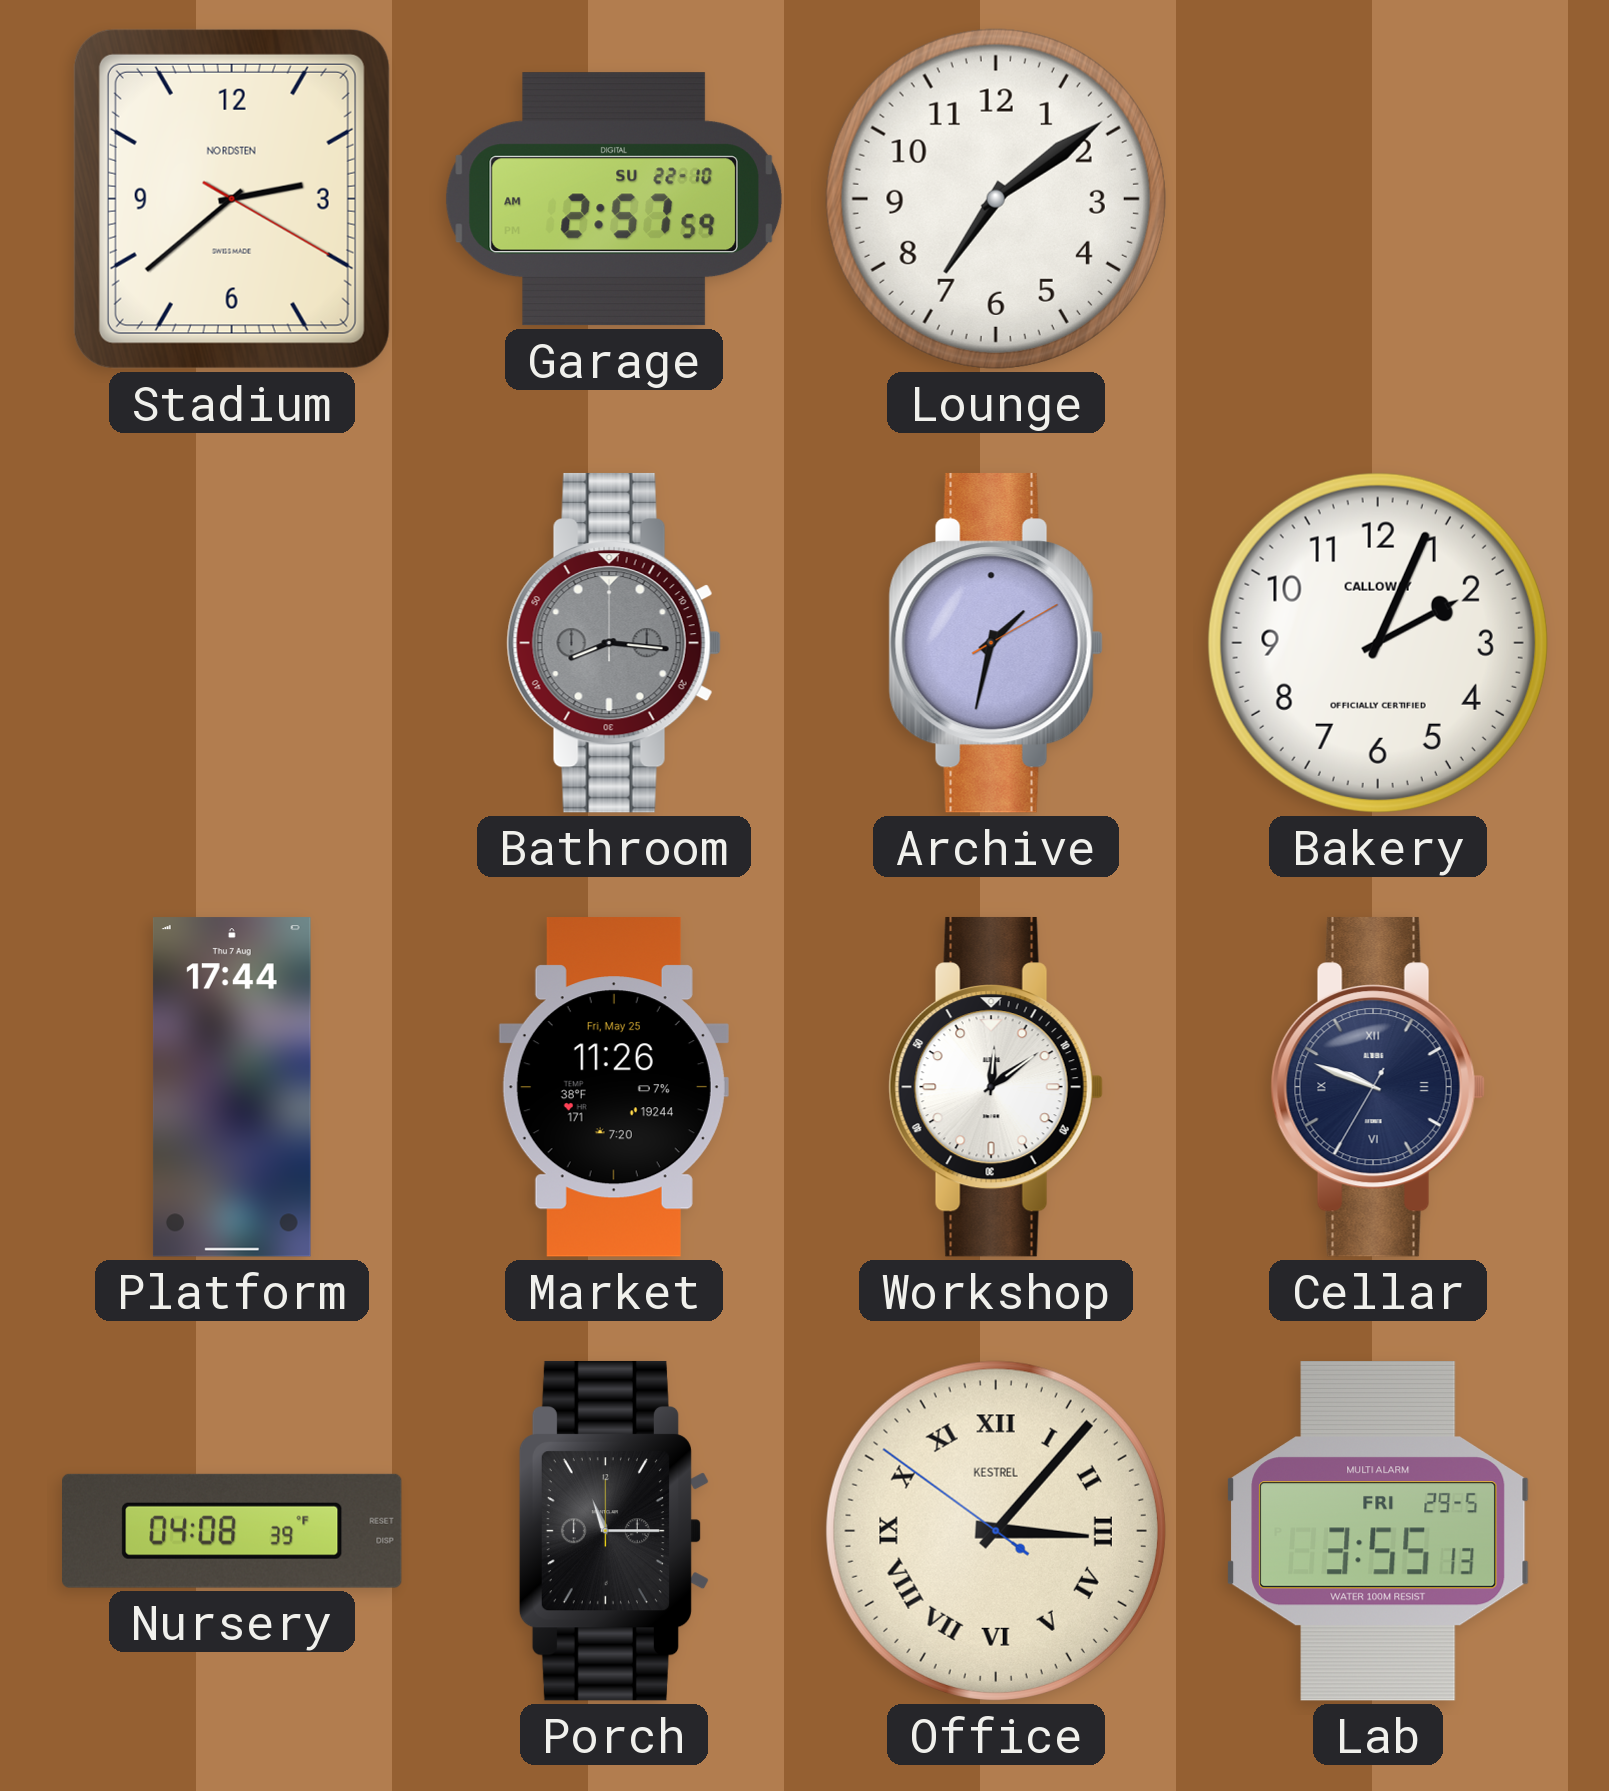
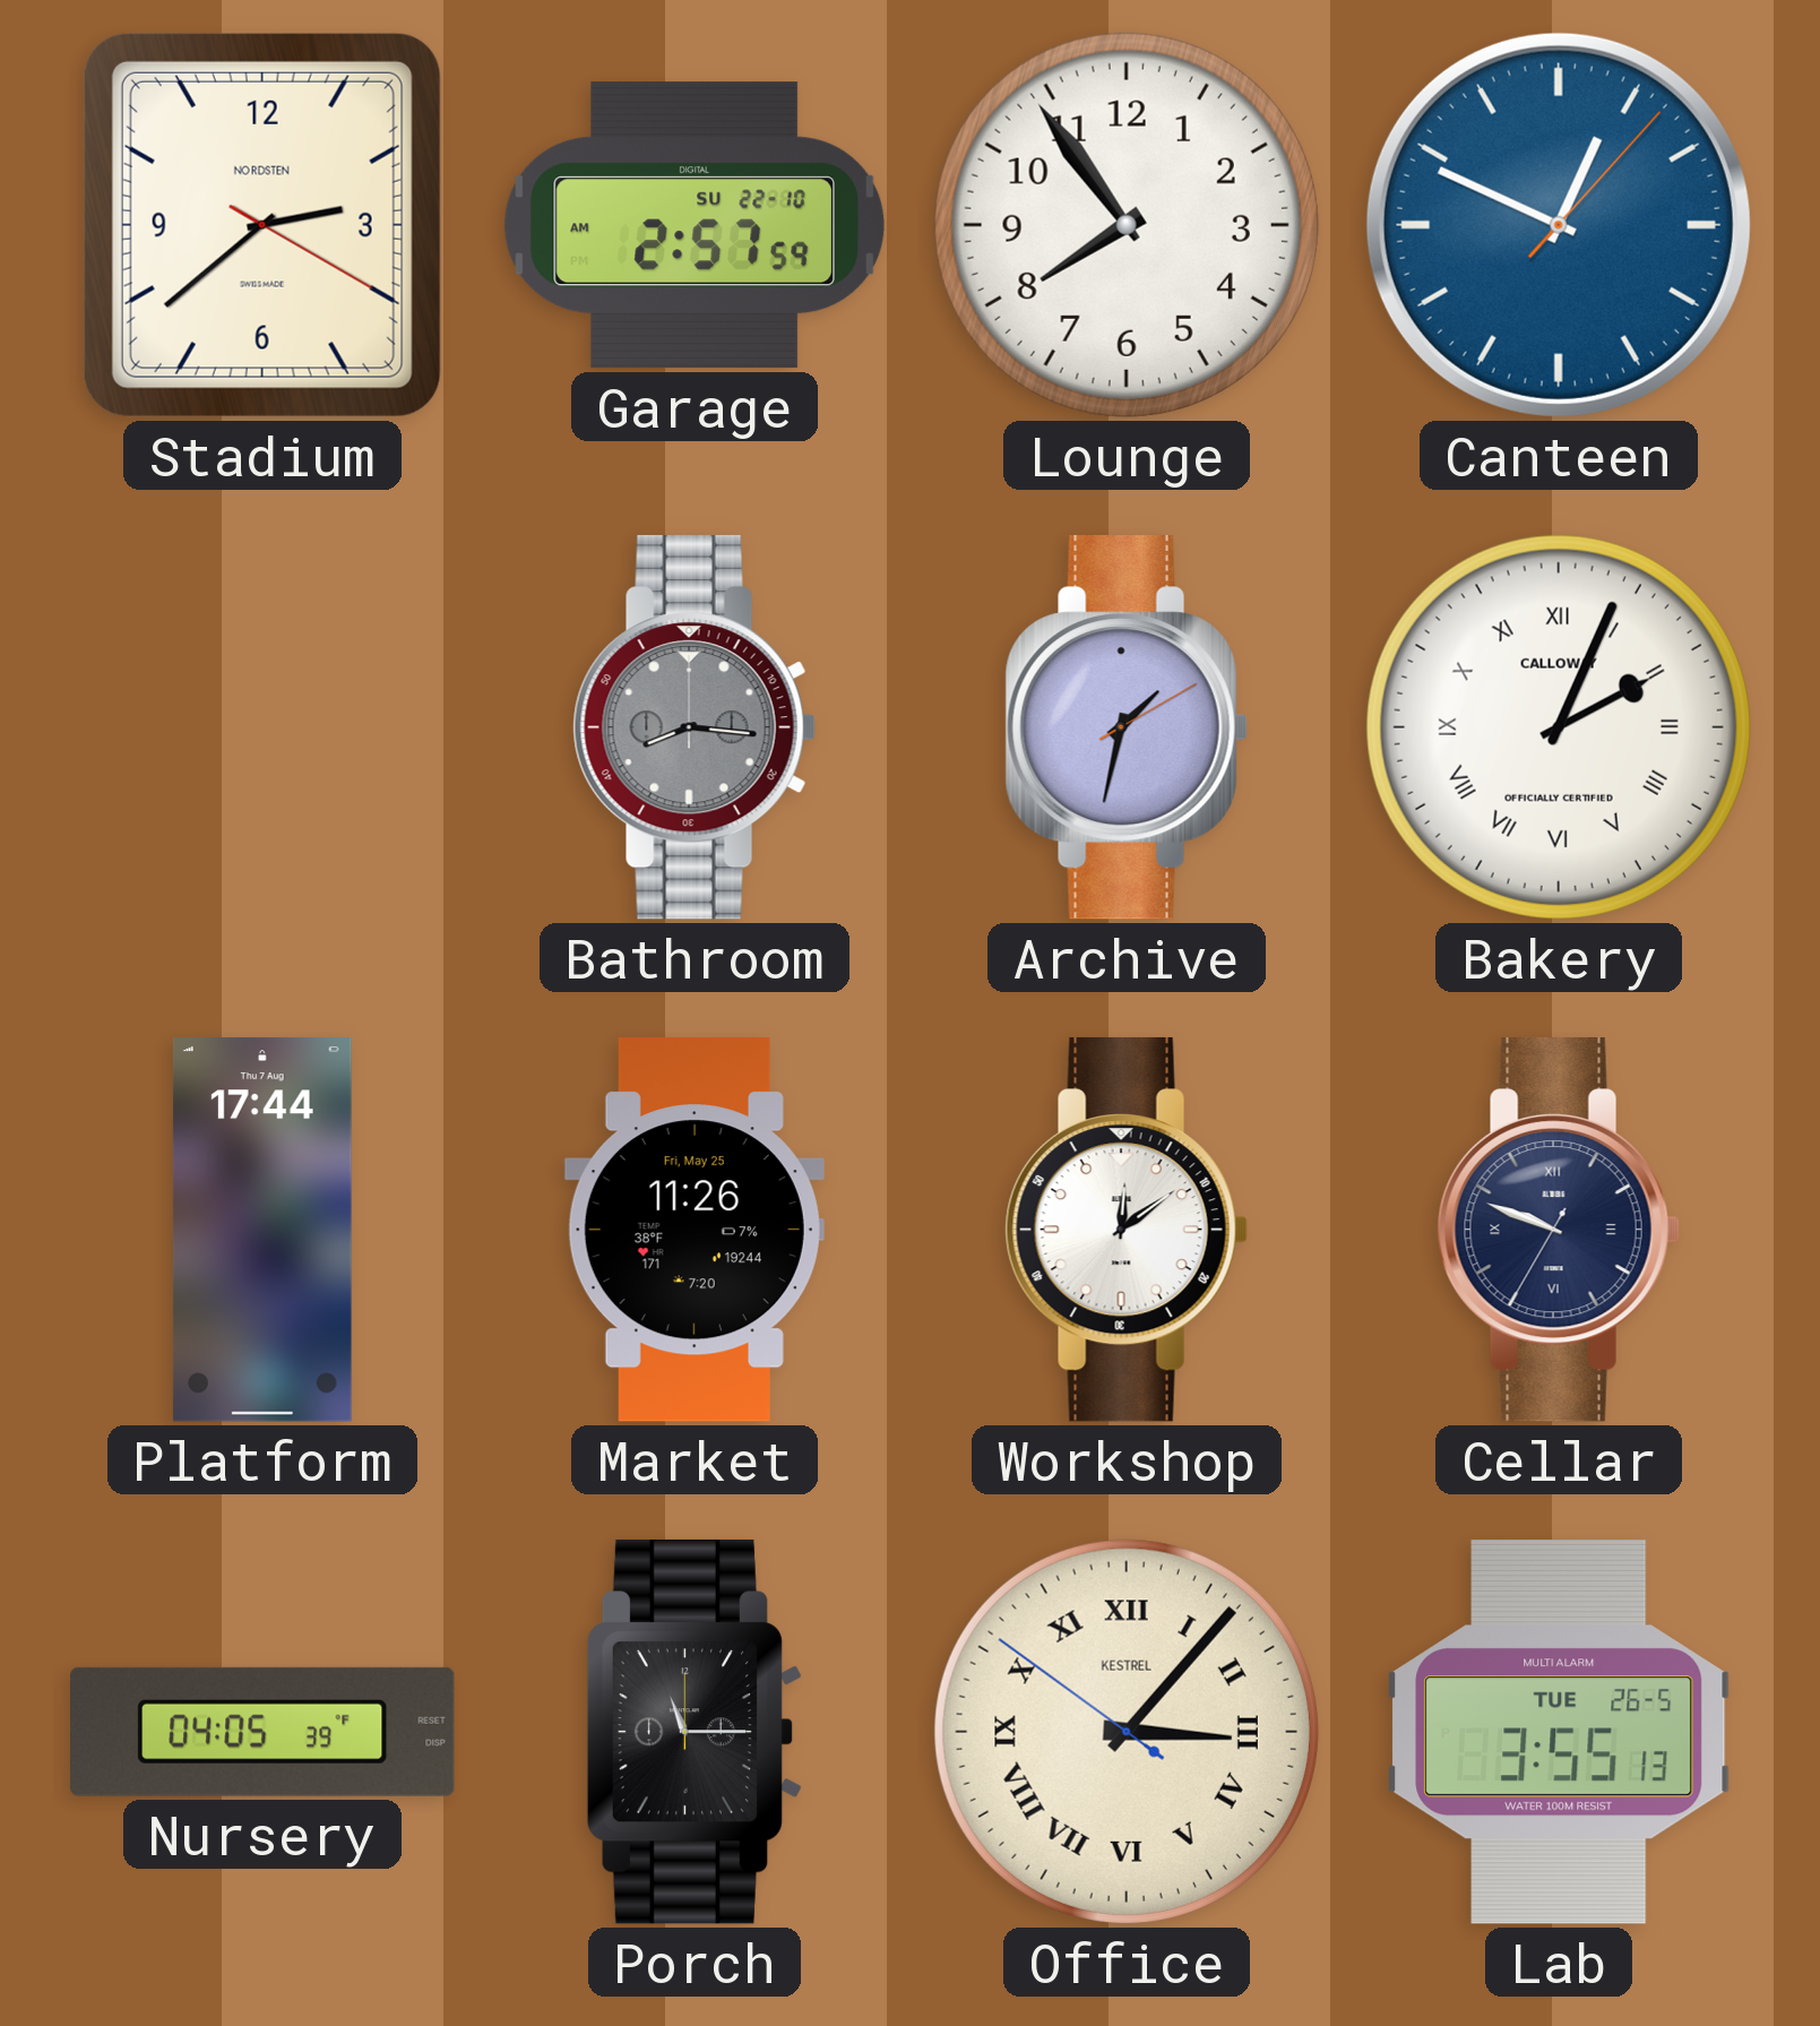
Lounge: 7:09 -> 7:54 (1127, 225)
Canteen: none -> 12:49 (1559, 225)
Bakery numerals: Arabic -> Roman (1559, 727)
Nursery: 04:08 -> 04:05 (264, 1732)
Lab date: FRI 29-5 -> TUE 26-5 (1559, 1733)
